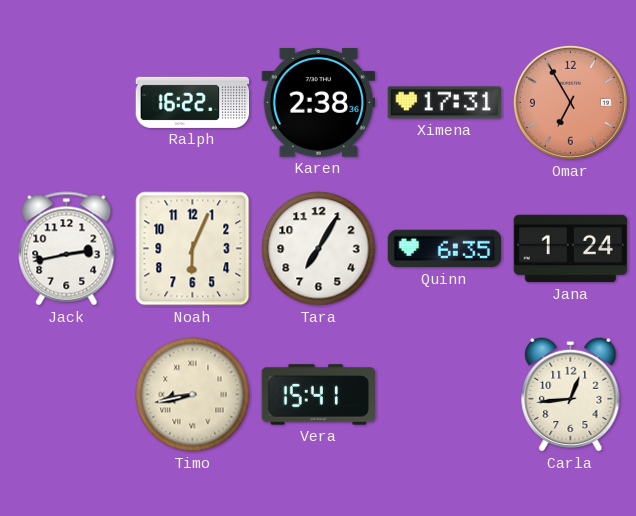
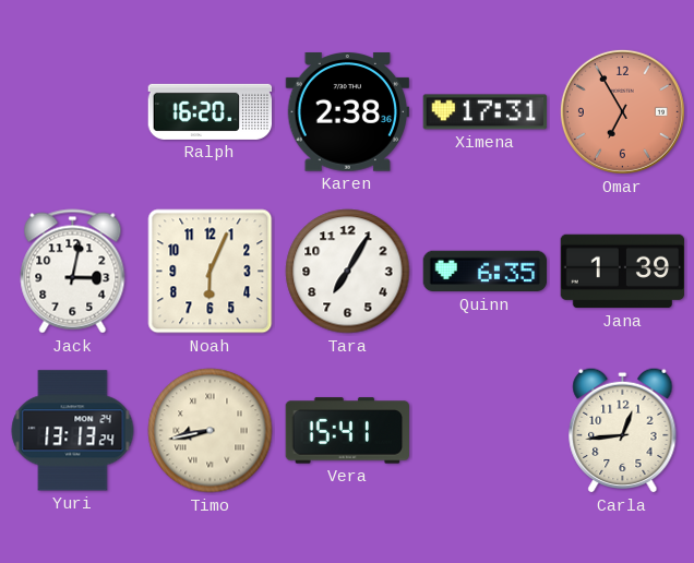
Ralph: 16:22 -> 16:20 (211, 111)
Jack: 2:43 -> 3:02 (73, 272)
Jana: 1:24 -> 1:39 (623, 272)
Yuri: none -> 13:13 (73, 431)
